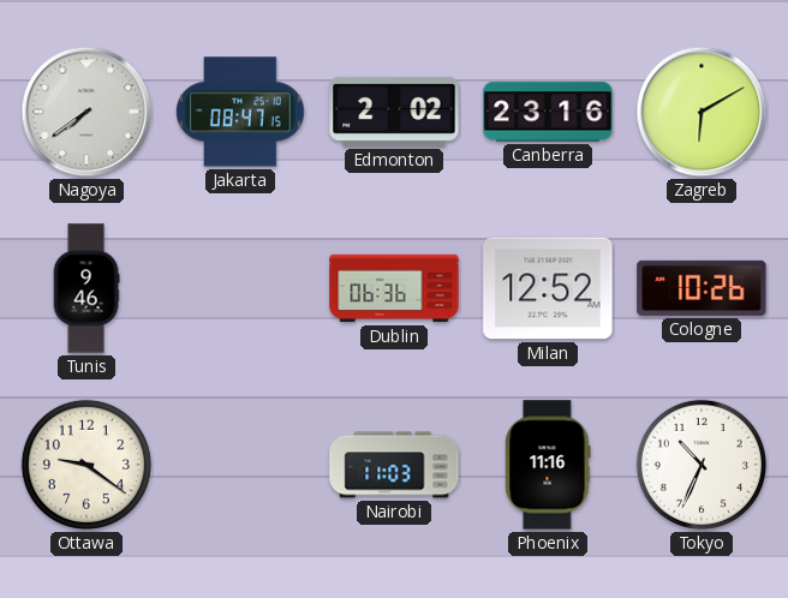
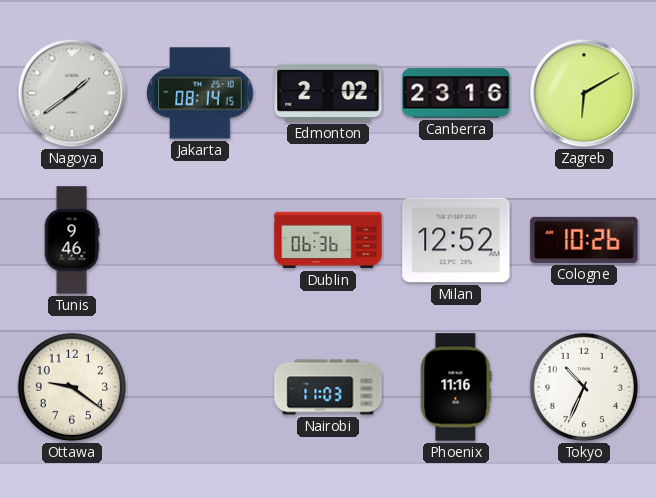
Nagoya: 7:39 -> 1:39 (72, 93)
Jakarta: 08:47 -> 08:14 (200, 93)
